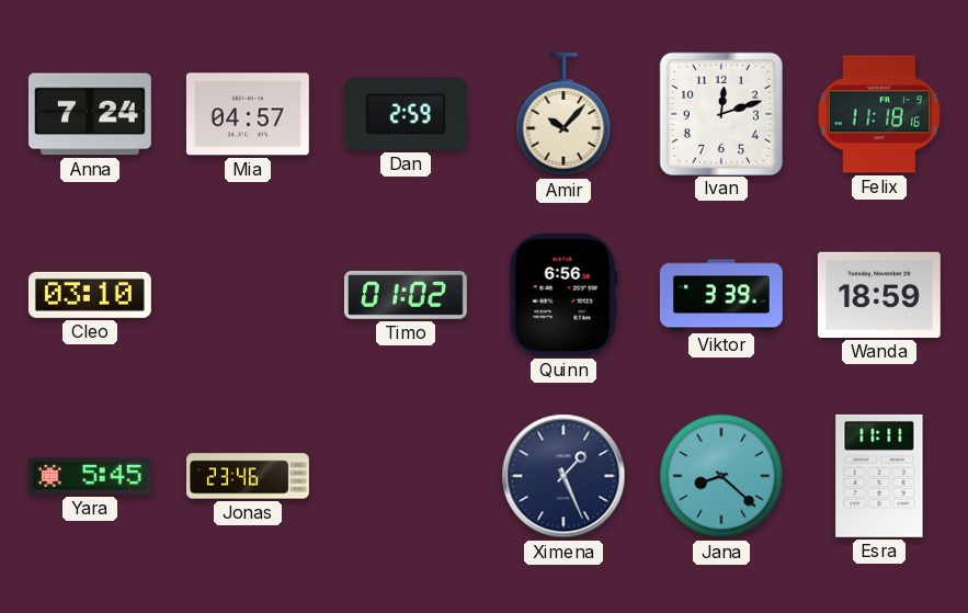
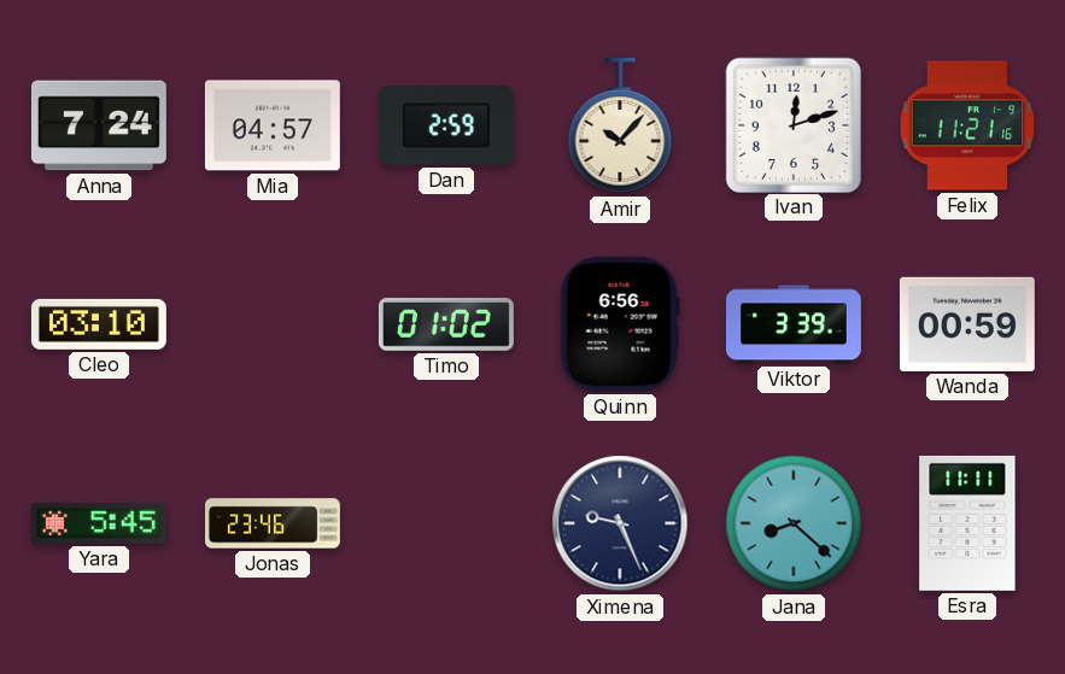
Felix: 11:18 -> 11:21 (967, 125)
Wanda: 18:59 -> 00:59 (967, 324)
Ximena: 1:26 -> 9:26 (620, 523)
